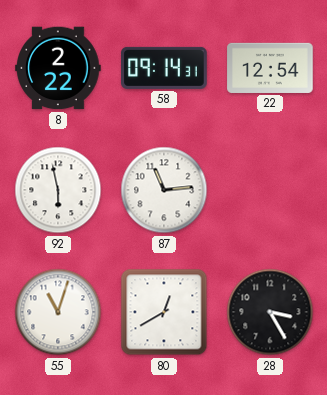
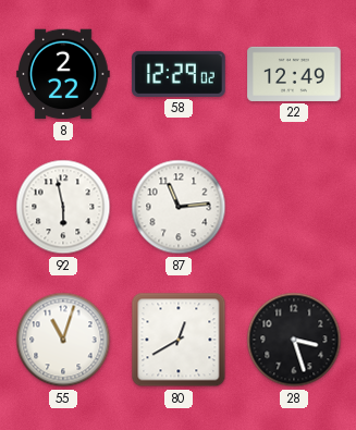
58: 09:14 -> 12:29 (179, 74)
22: 12:54 -> 12:49 (294, 74)
28: 3:25 -> 3:27 (294, 340)
